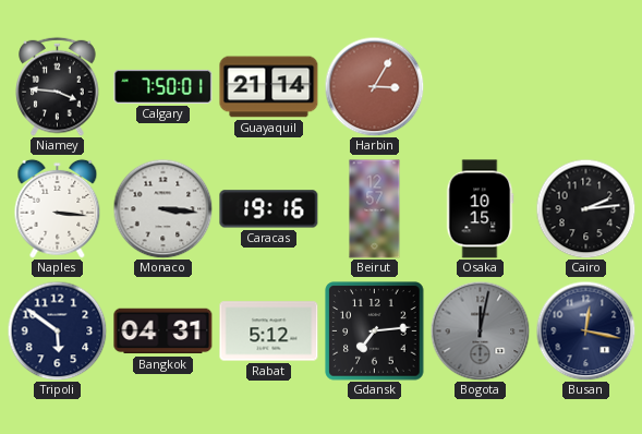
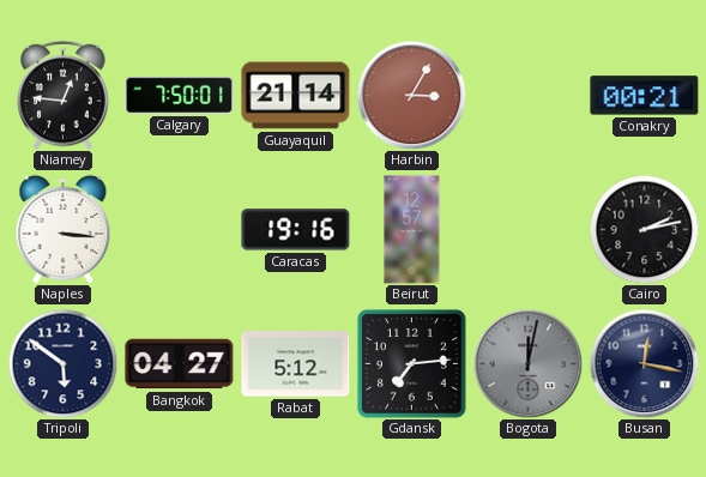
Niamey: 3:46 -> 12:46 (64, 95)
Conakry: none -> 00:21 (645, 96)
Monaco: 3:16 -> none (162, 208)
Osaka: 10:15 -> none (481, 209)
Cairo: 2:14 -> 2:13 (644, 229)
Bangkok: 04:31 -> 04:27 (180, 364)
